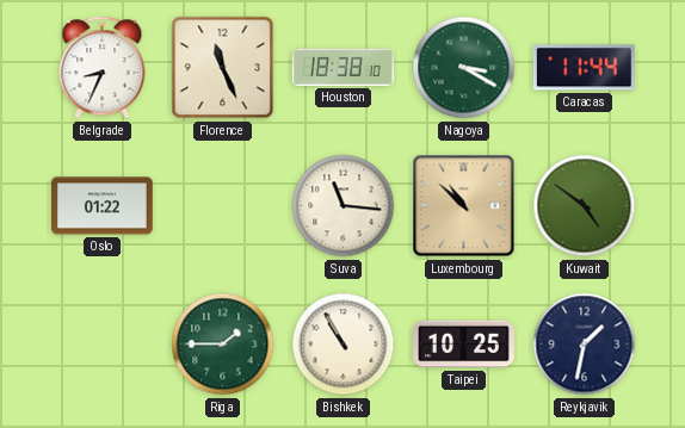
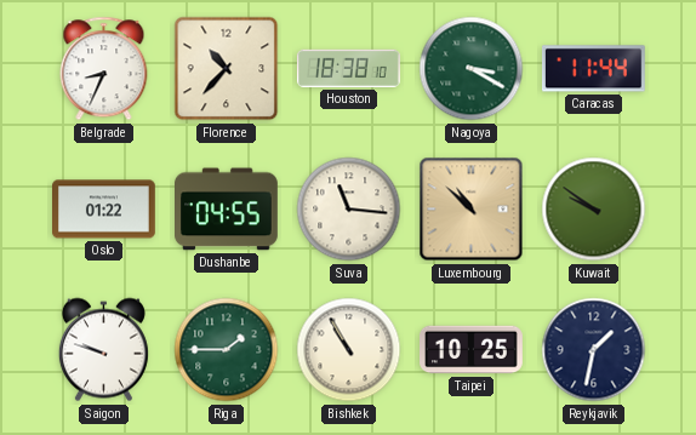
Florence: 11:26 -> 10:37 (227, 69)
Dushanbe: none -> 04:55 (227, 210)
Kuwait: 4:51 -> 9:51 (594, 210)
Saigon: none -> 9:48 (103, 350)
